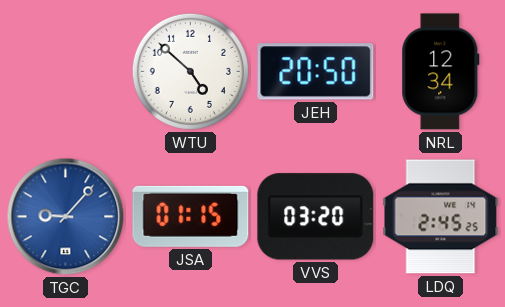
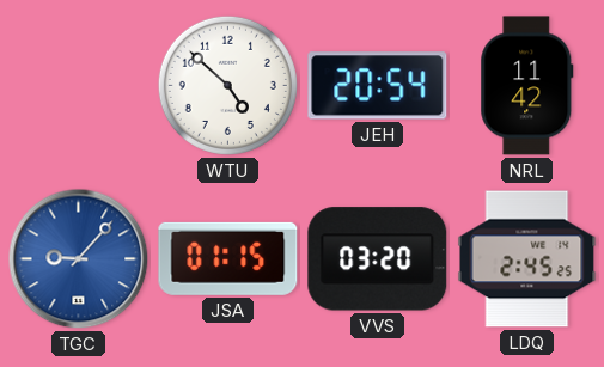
JEH: 20:50 -> 20:54 (378, 86)
NRL: 12:34 -> 11:42 (527, 86)
